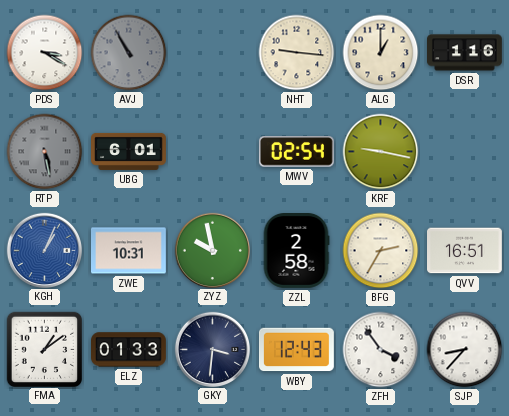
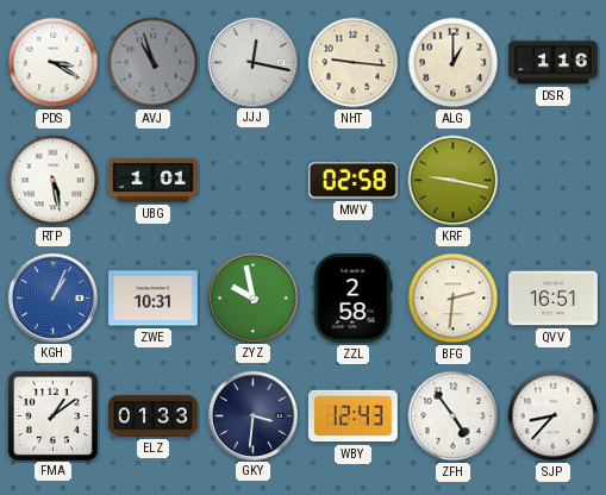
AVJ: 10:55 -> 10:57 (154, 63)
JJJ: none -> 12:17 (252, 62)
RTP dial: grey -> white (54, 181)
UBG: 6:01 -> 1:01 (154, 180)
MWV: 02:54 -> 02:58 (352, 181)
BFG: 2:35 -> 2:31 (454, 299)
ZFH: 3:54 -> 4:54 (454, 416)
